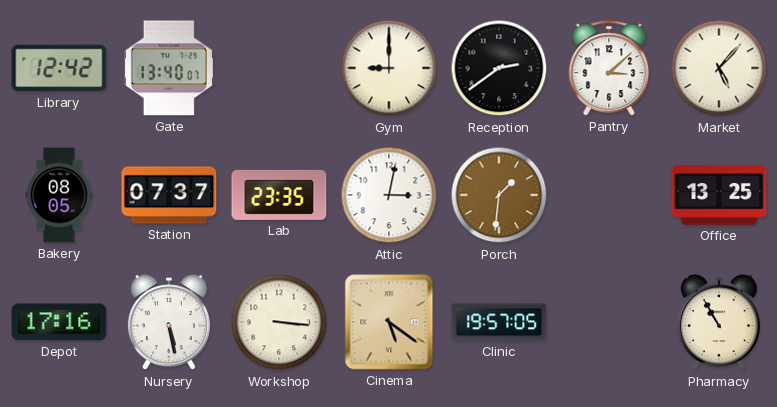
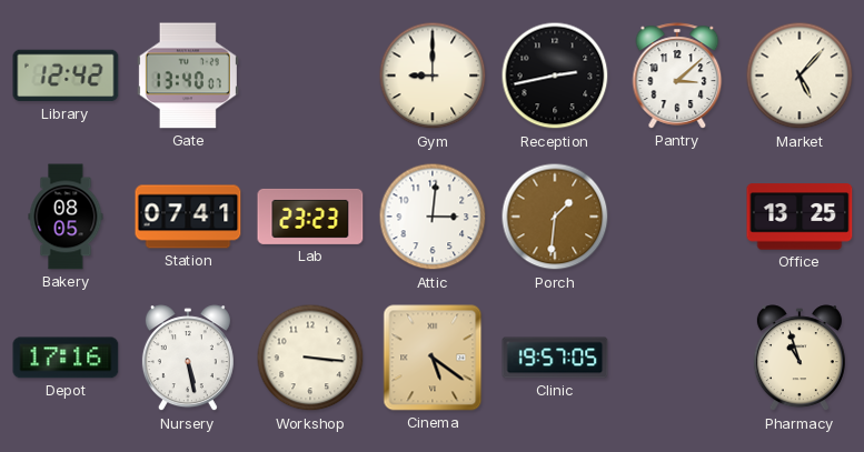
Reception: 2:39 -> 2:43 (555, 76)
Station: 07:37 -> 07:41 (188, 217)
Lab: 23:35 -> 23:23 (310, 217)
Attic: 3:02 -> 3:01 (433, 217)
Pharmacy: 10:55 -> 10:57 (800, 359)
